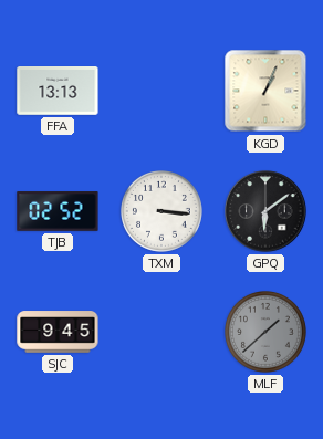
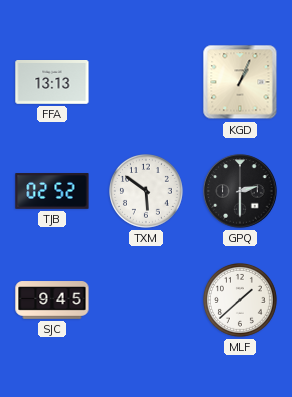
TXM: 3:16 -> 5:51 (147, 192)
GPQ: 6:09 -> 2:30 (240, 191)
MLF dial: grey -> white (241, 301)
